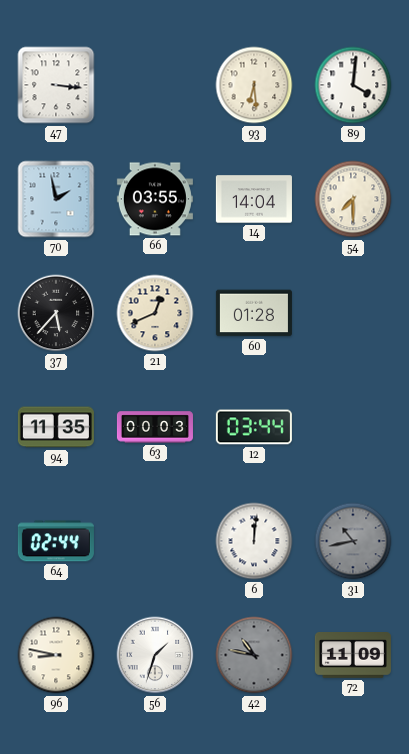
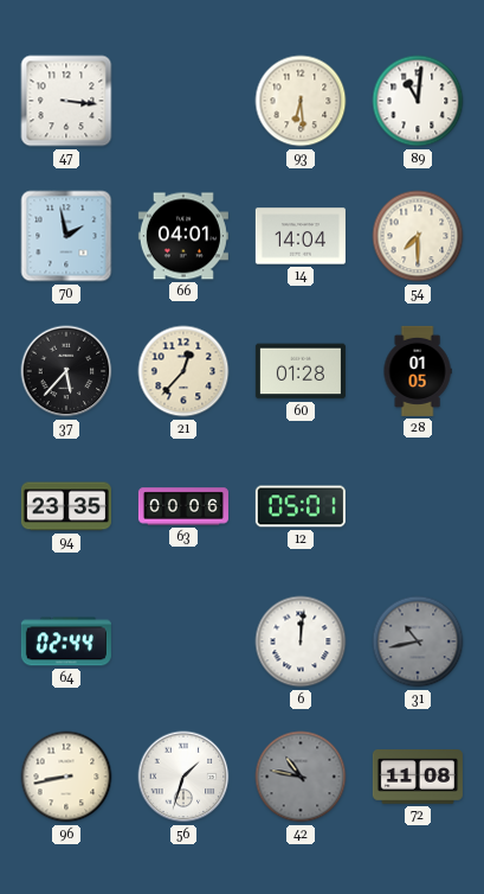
89: 4:01 -> 11:01 (418, 101)
66: 03:55 -> 04:01 (183, 236)
21: 12:41 -> 12:37 (183, 371)
28: none -> 01:05 (418, 371)
94: 11:35 -> 23:35 (66, 506)
63: 00:03 -> 00:06 (183, 506)
12: 03:44 -> 05:01 (301, 506)
96: 8:47 -> 8:43 (66, 777)
72: 11:09 -> 11:08 (418, 778)
